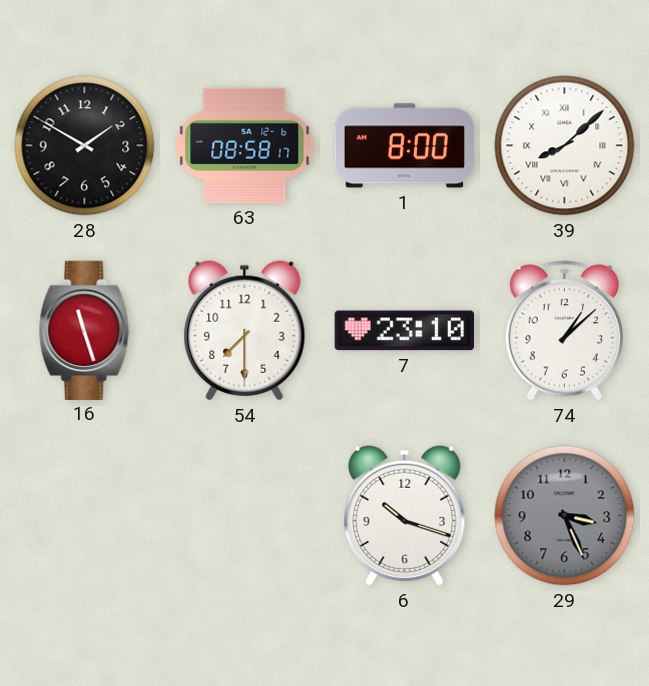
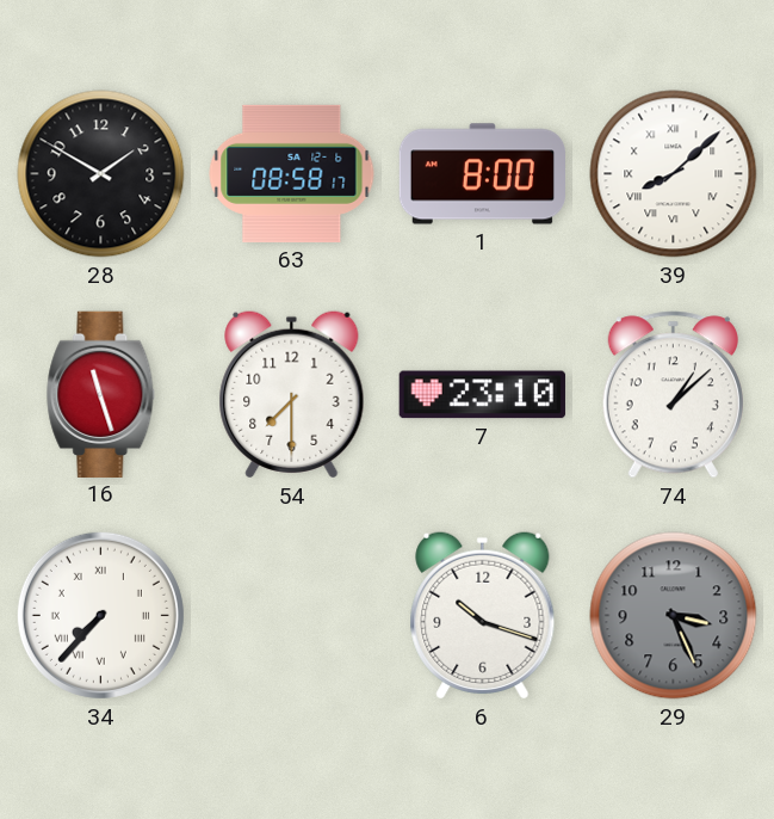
34: none -> 7:37 (100, 615)
